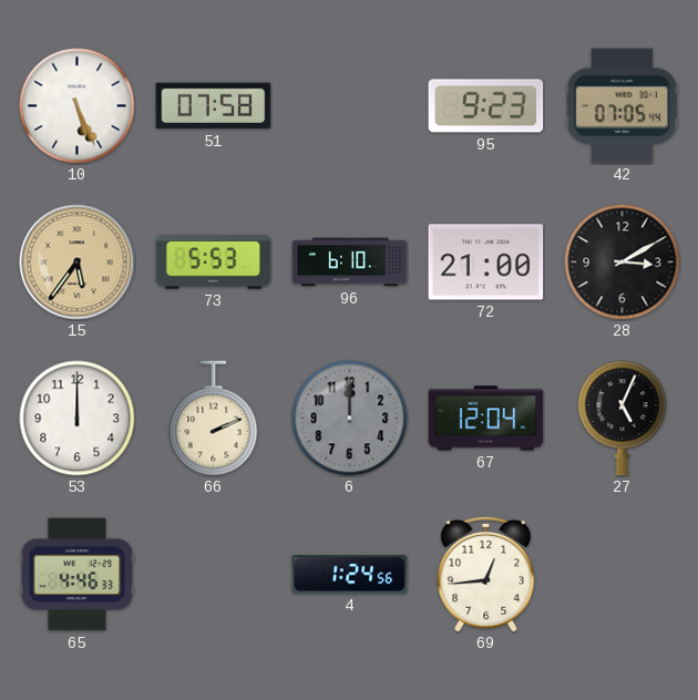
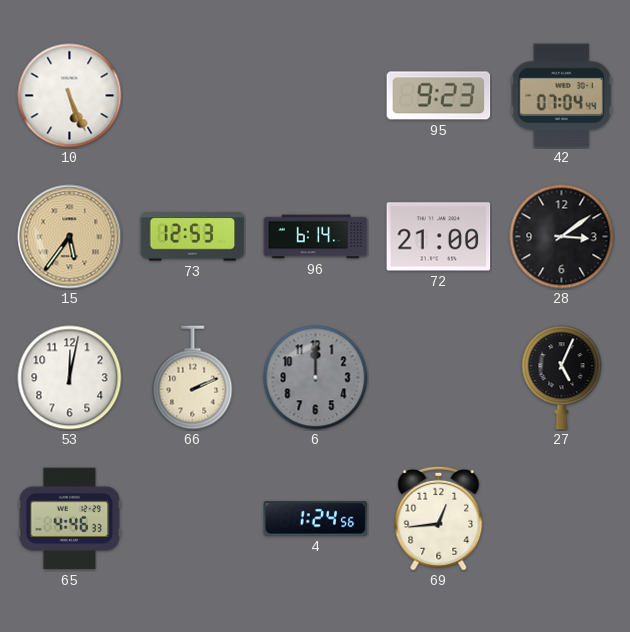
51: 07:58 -> none (214, 106)
42: 07:05 -> 07:04 (561, 96)
73: 5:53 -> 12:53 (193, 237)
96: 6:10 -> 6:14 (316, 237)
28: 3:10 -> 3:09 (562, 237)
53: 12:00 -> 12:02 (70, 378)
67: 12:04 -> none (486, 419)
